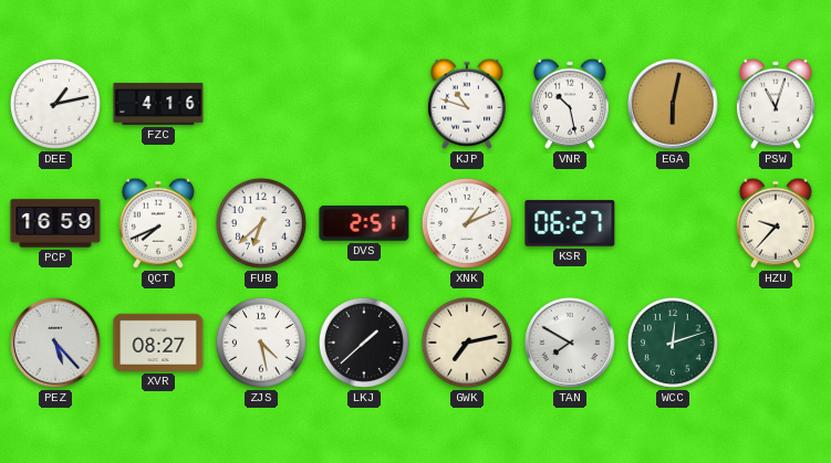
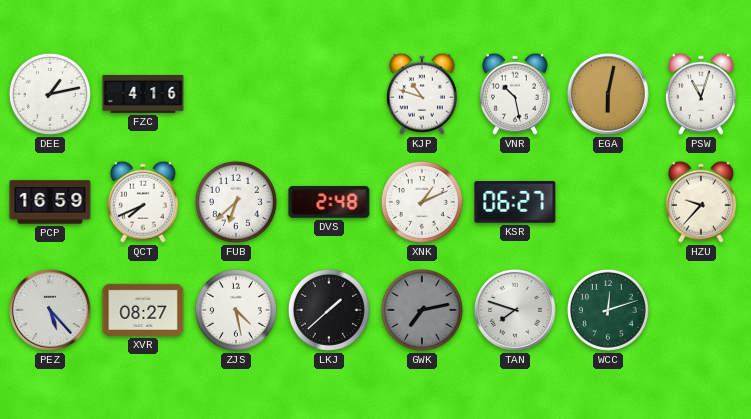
DVS: 2:51 -> 2:48 (329, 202)
GWK dial: cream -> grey (422, 310)
TAN: 7:50 -> 7:48 (515, 310)
